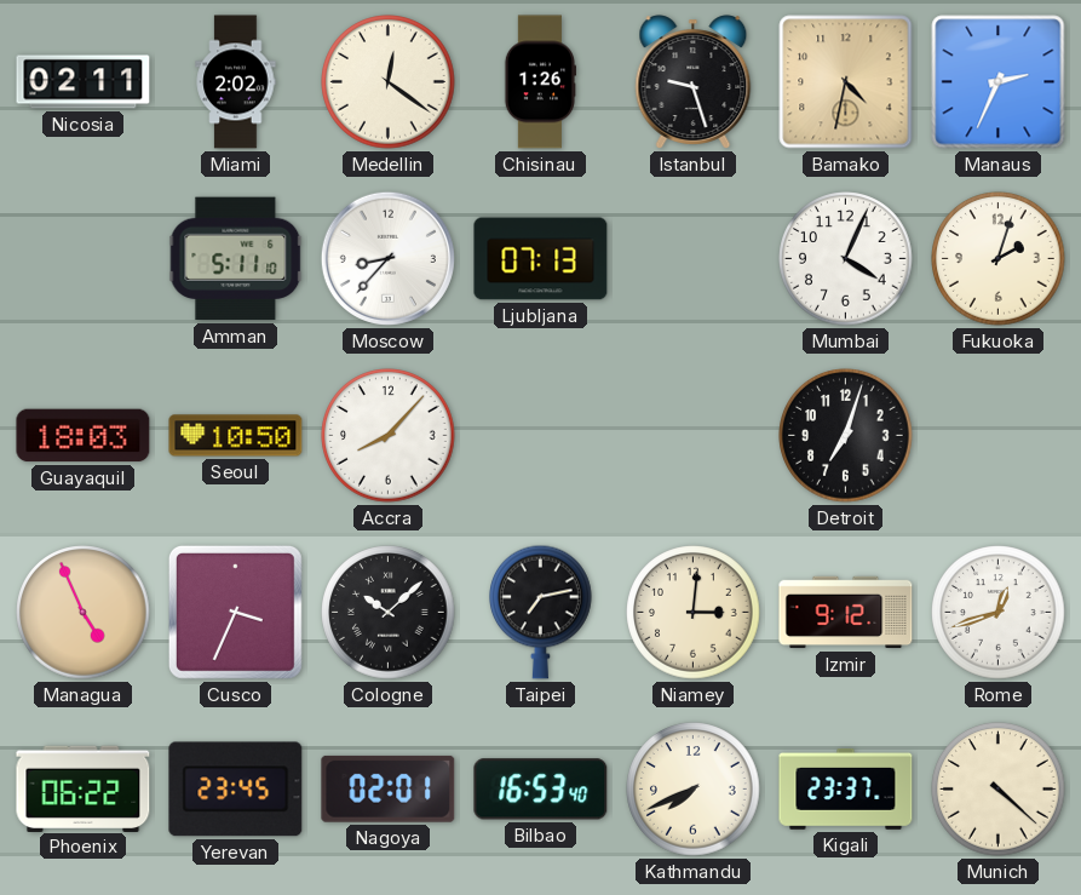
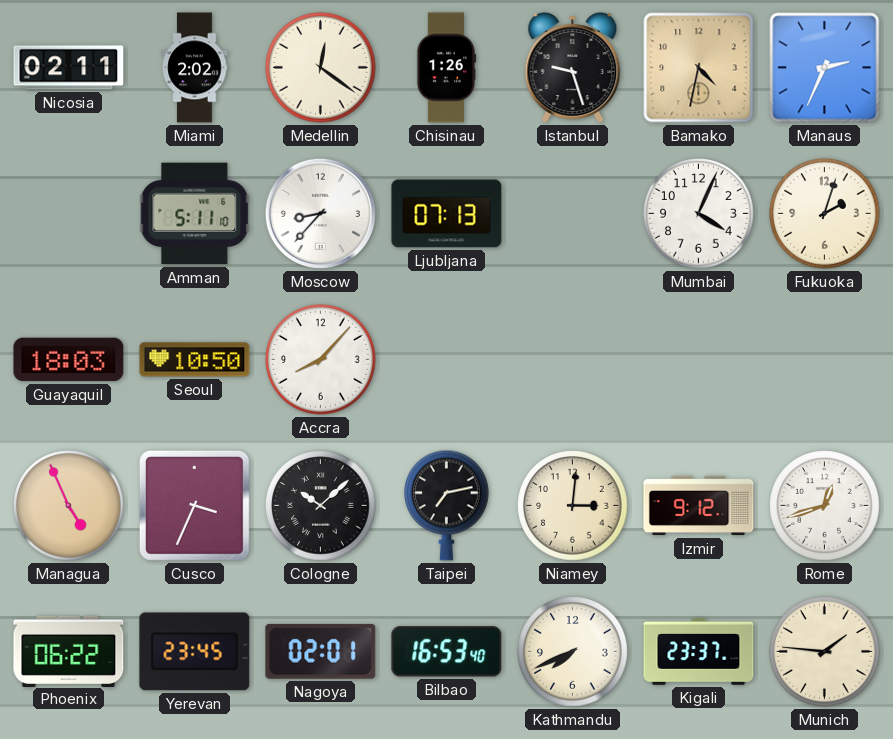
Detroit: 7:03 -> none (846, 436)
Munich: 4:22 -> 1:46 (825, 652)
